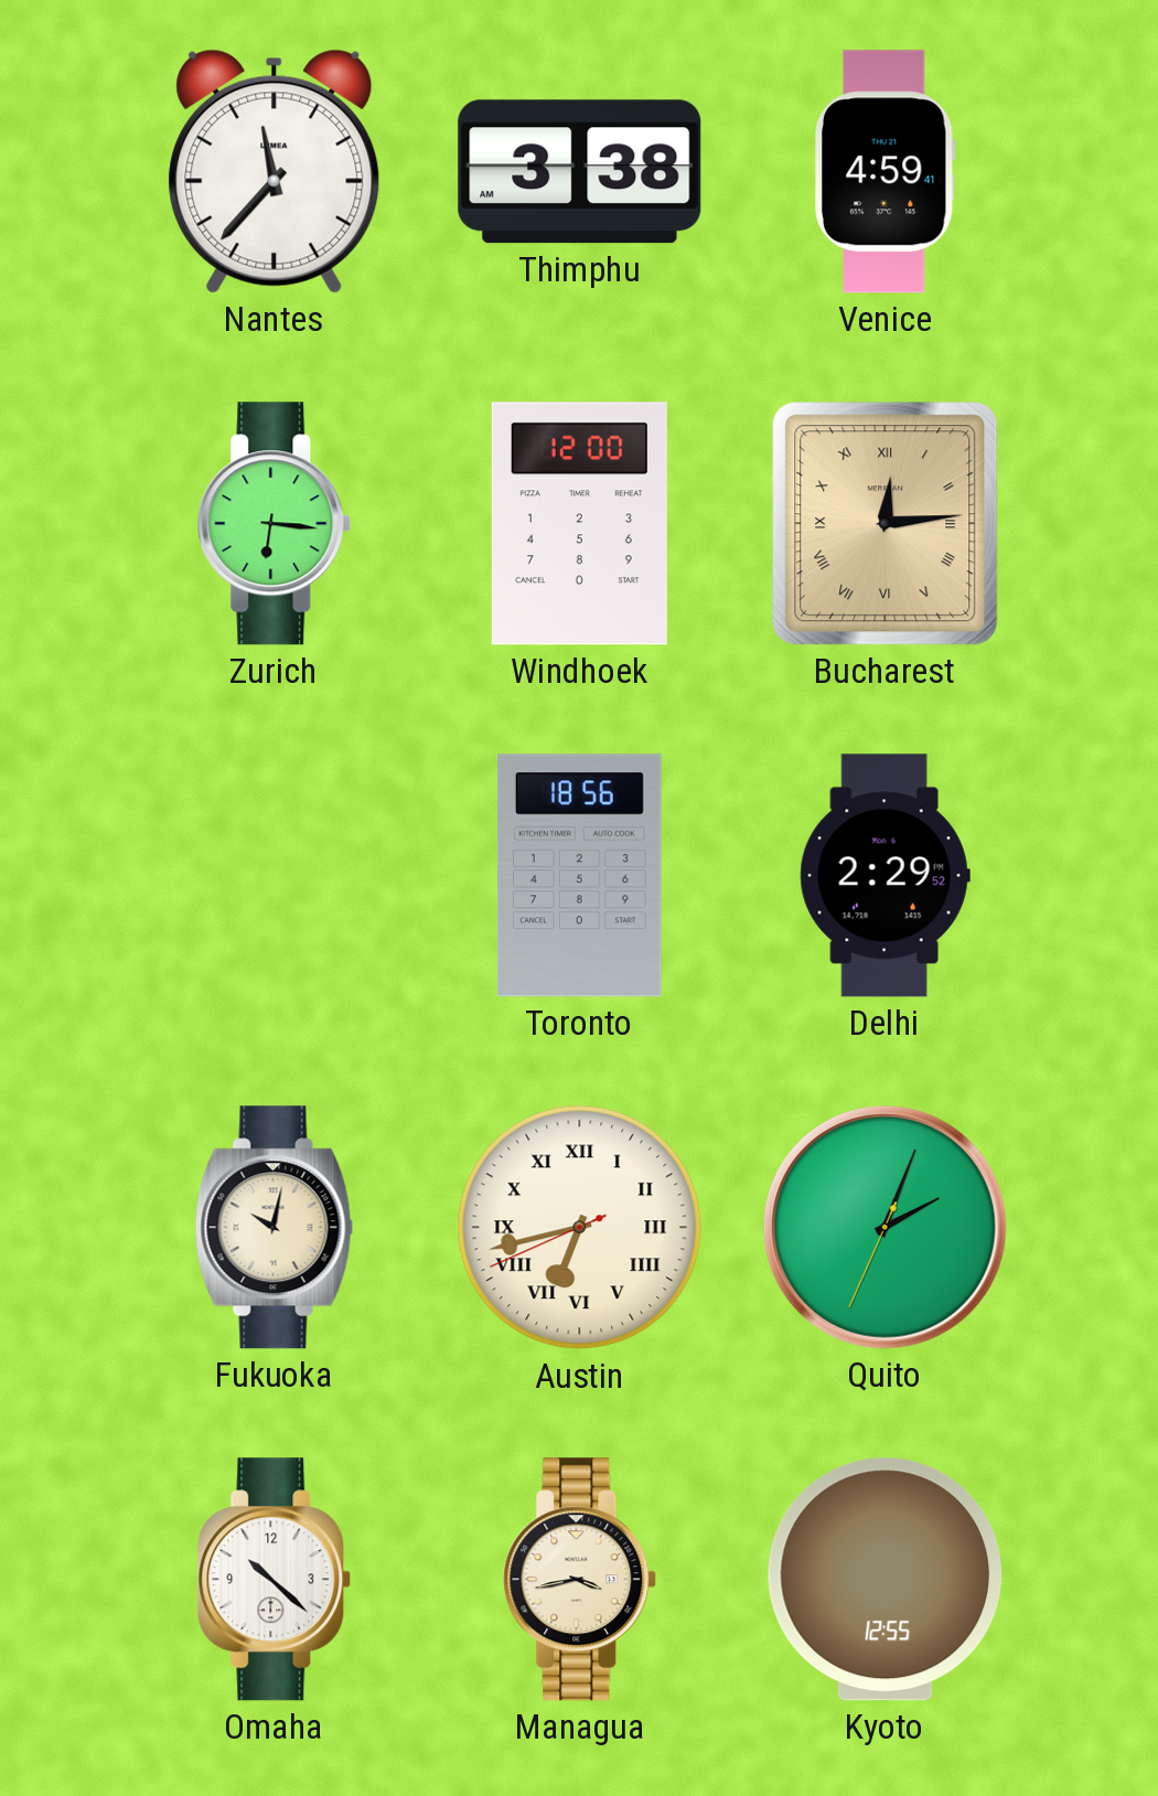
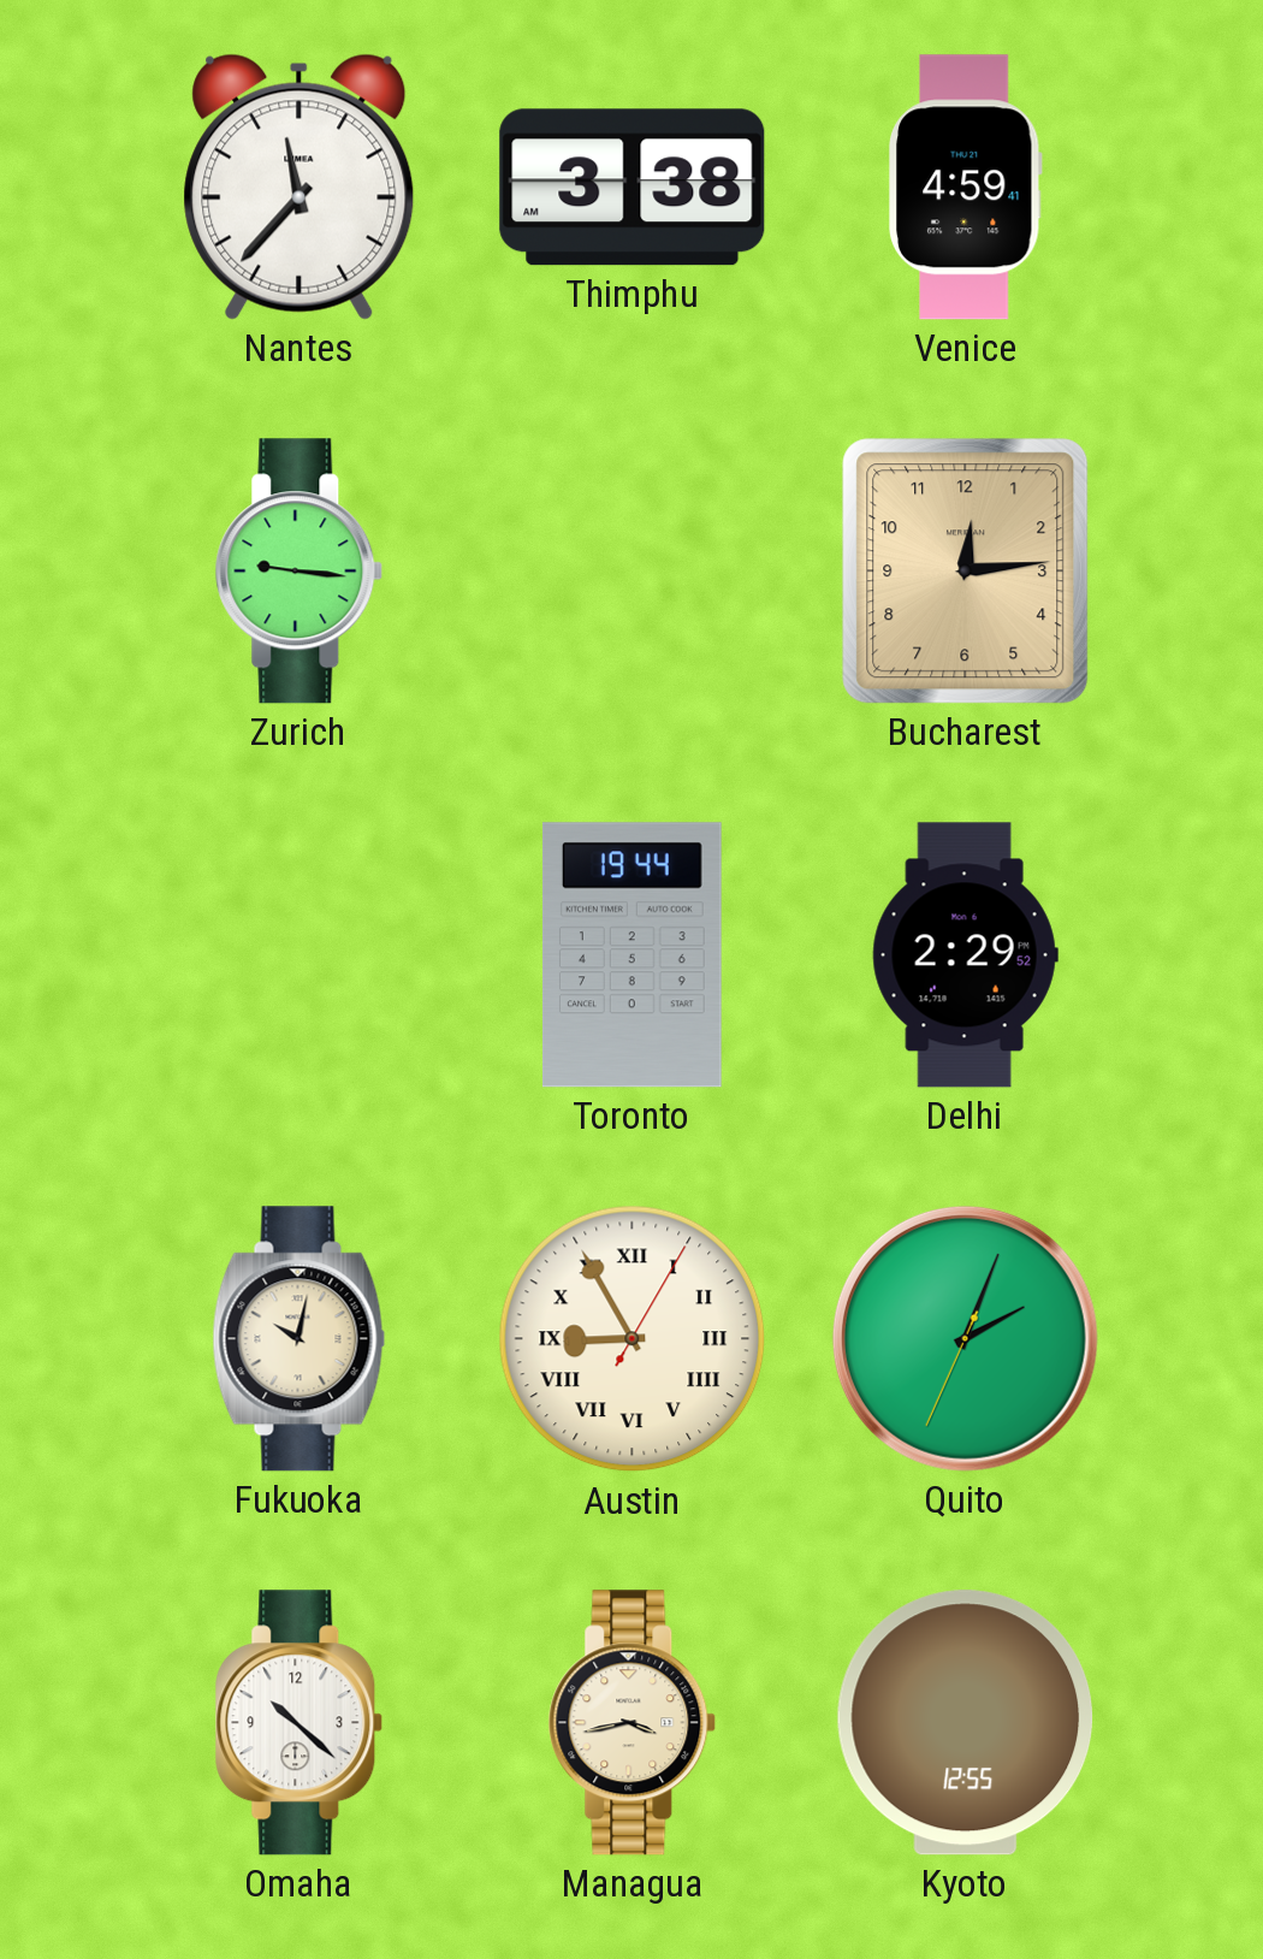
Zurich: 6:16 -> 9:16 (300, 572)
Windhoek: 12:00 -> none (579, 524)
Bucharest numerals: Roman -> Arabic (966, 572)
Toronto: 18:56 -> 19:44 (631, 955)
Austin: 6:42 -> 8:55 (633, 1339)
